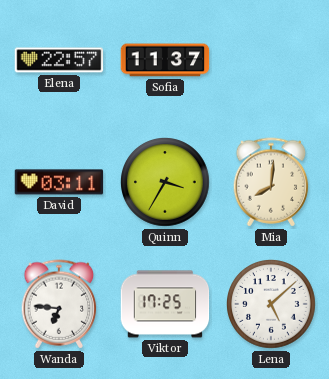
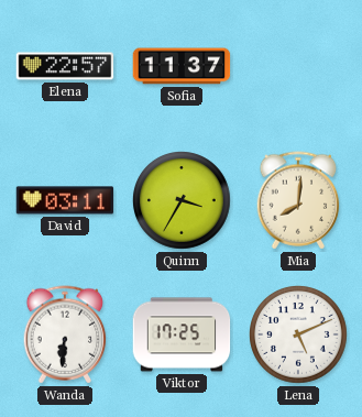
Wanda: 6:46 -> 6:31 (65, 334)
Lena: 5:08 -> 5:11 (299, 336)
